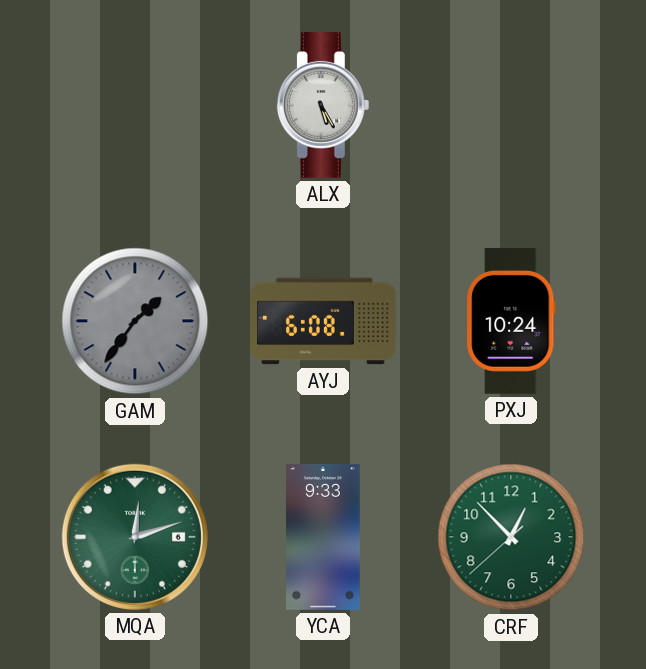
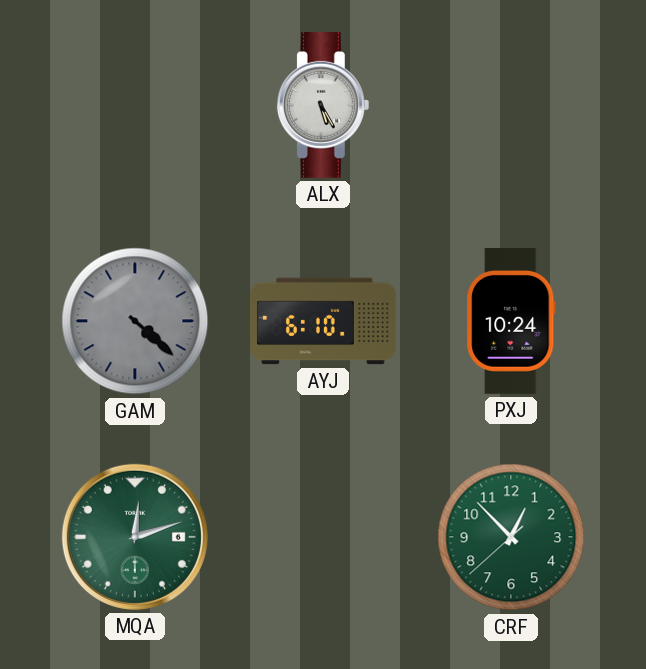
GAM: 1:36 -> 4:22 (135, 321)
AYJ: 6:08 -> 6:10 (324, 321)
YCA: 9:33 -> none (324, 537)
